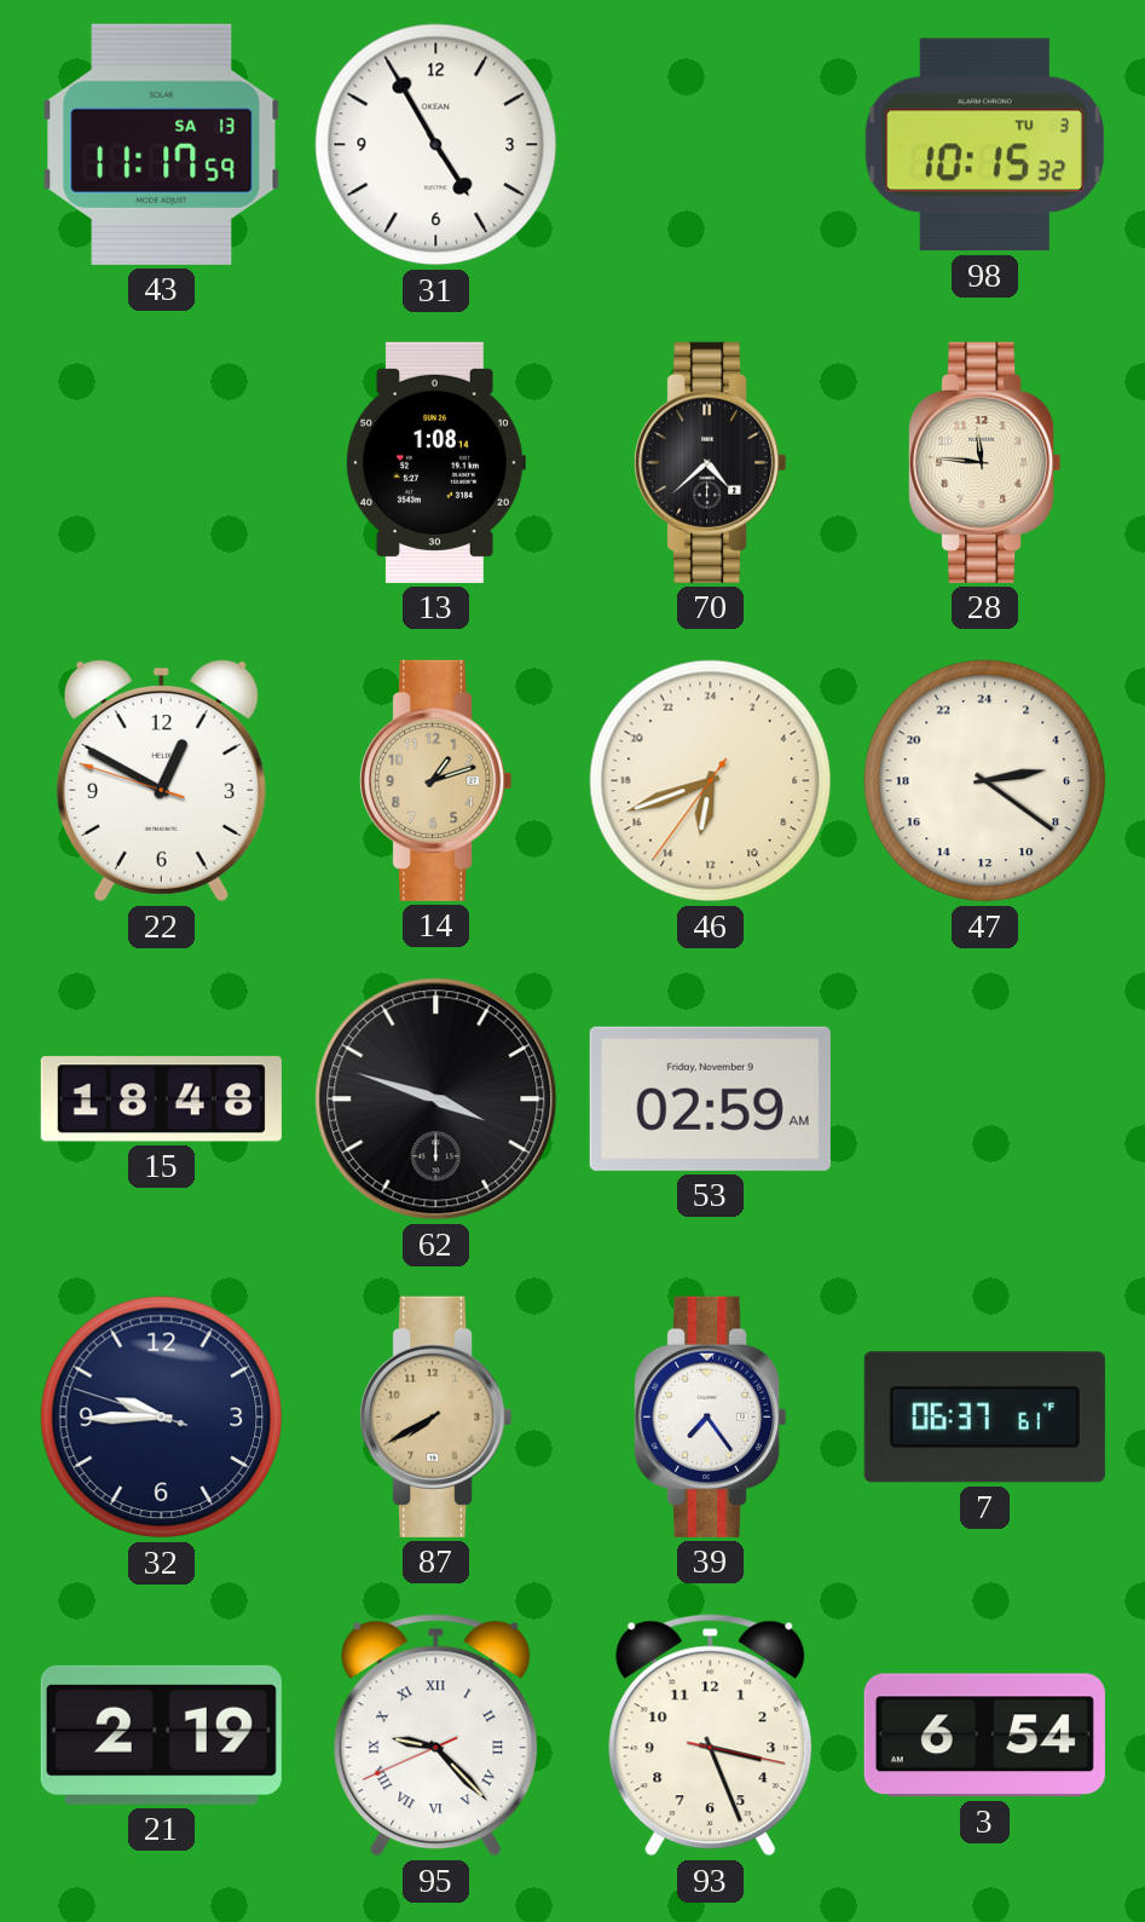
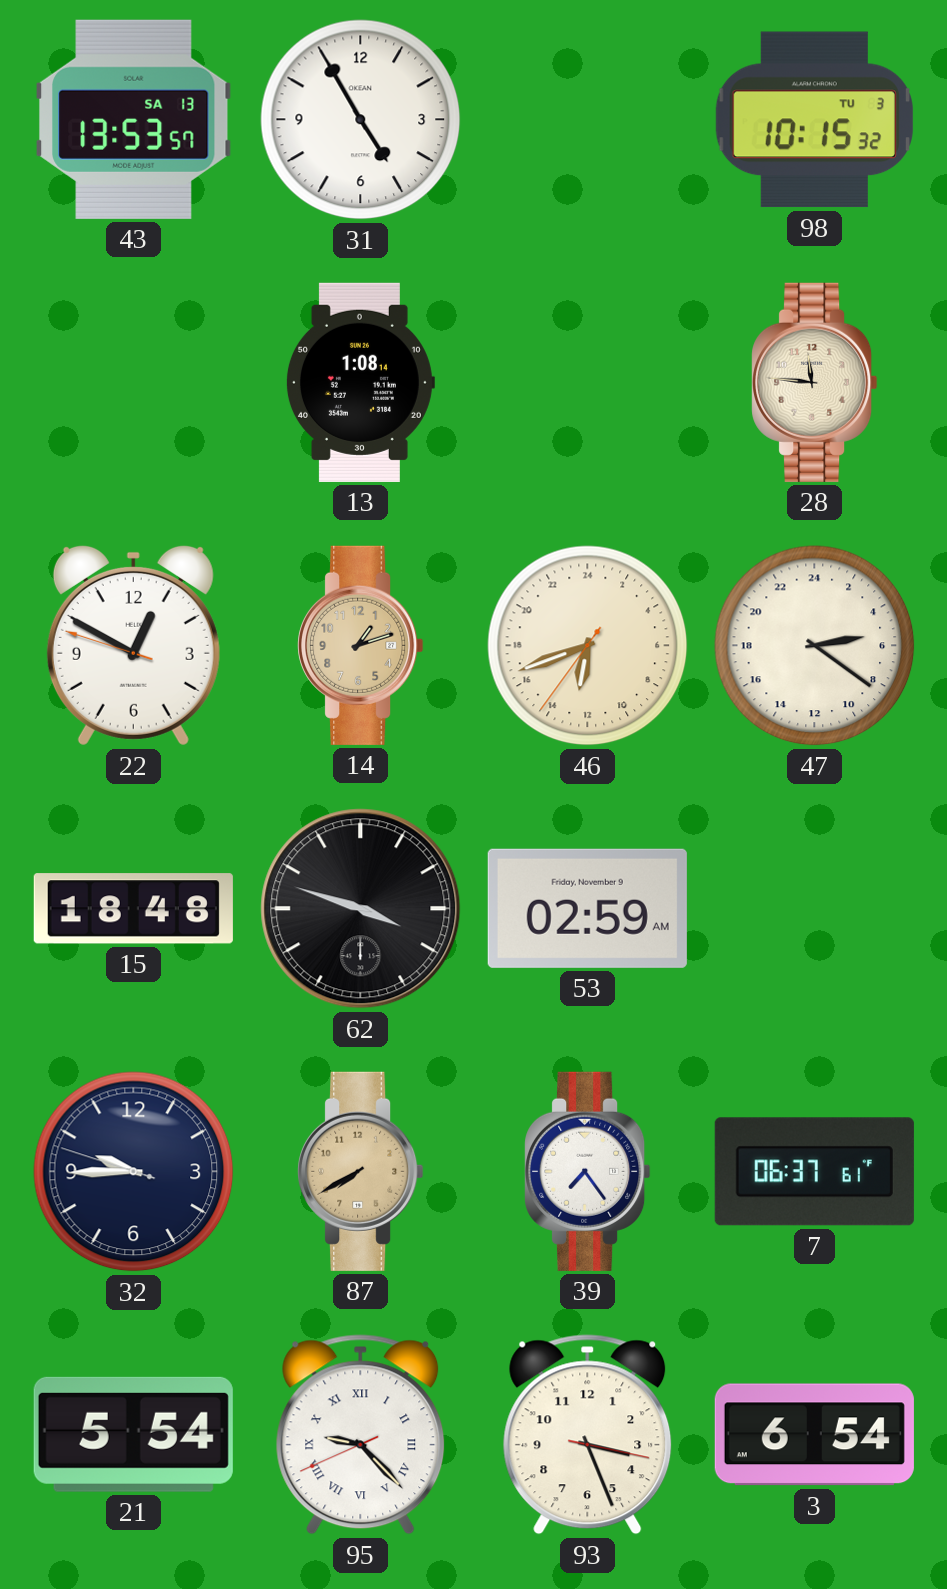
43: 11:17 -> 13:53 (134, 119)
70: 4:38 -> none (711, 462)
21: 2:19 -> 5:54 (133, 1434)
